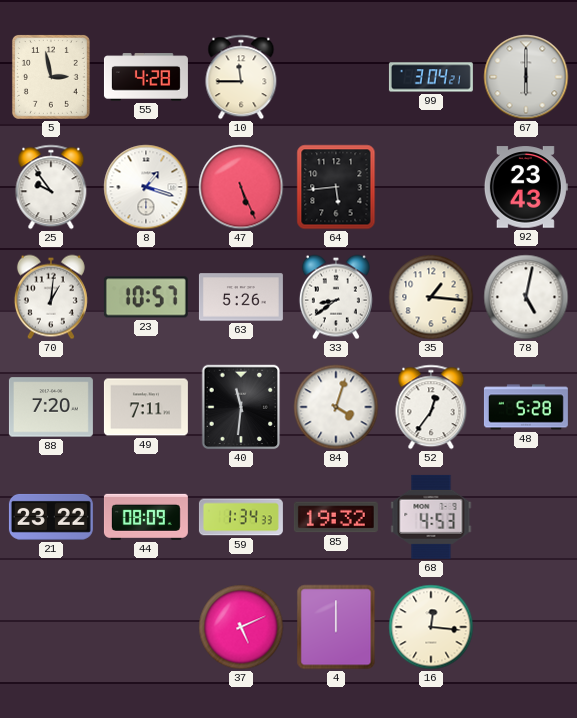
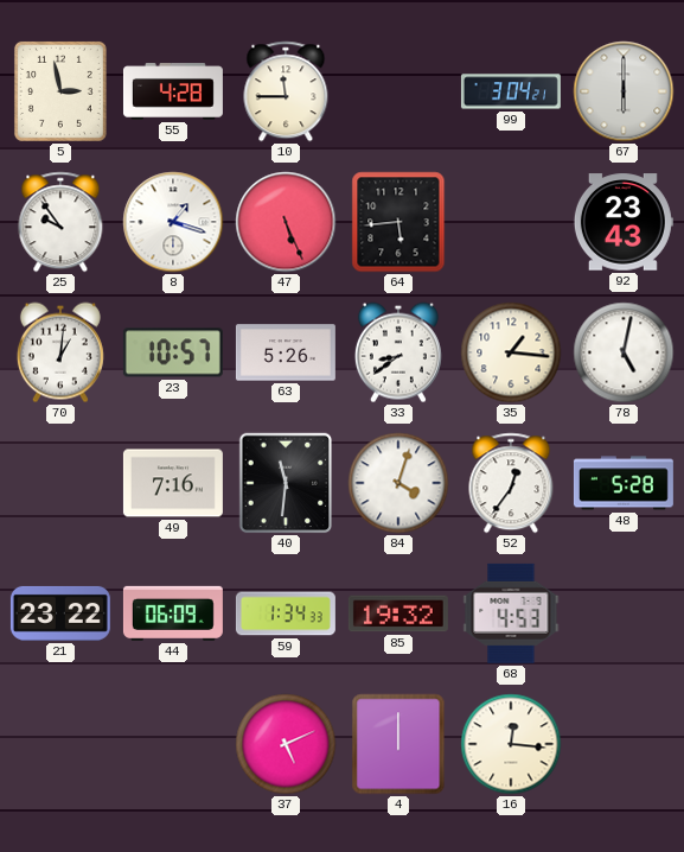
88: 7:20 -> none (51, 407)
49: 7:11 -> 7:16 (173, 483)
44: 08:09 -> 06:09 (173, 613)
